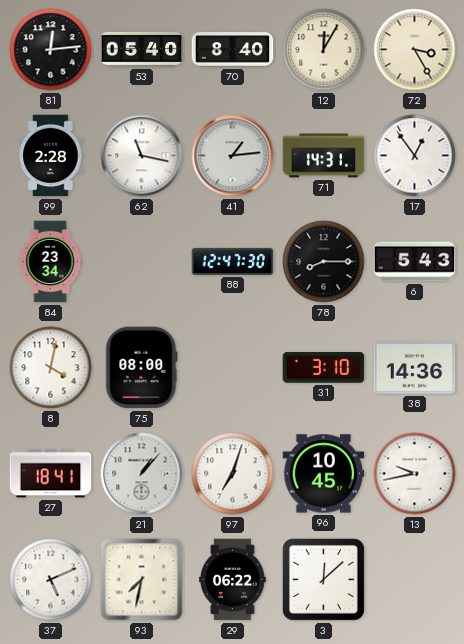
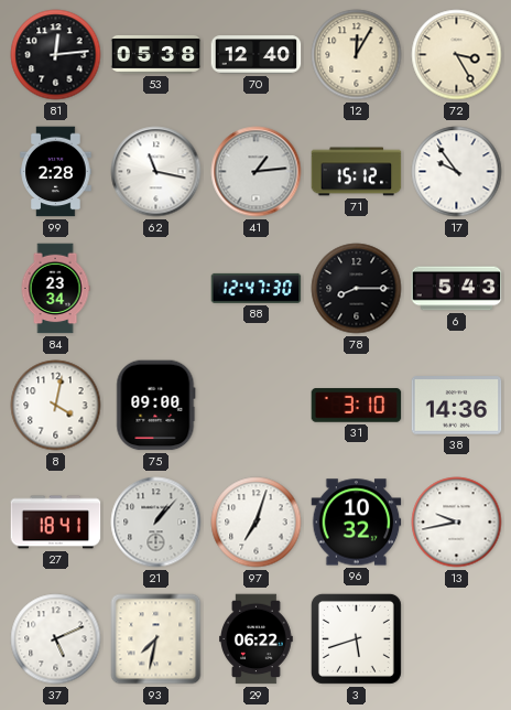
53: 05:40 -> 05:38 (156, 54)
70: 8:40 -> 12:40 (257, 55)
71: 14:31 -> 15:12 (357, 172)
17: 12:54 -> 9:54 (457, 172)
75: 08:00 -> 09:00 (156, 406)
96: 10:45 -> 10:32 (357, 523)
3: 12:08 -> 5:42 (356, 638)
